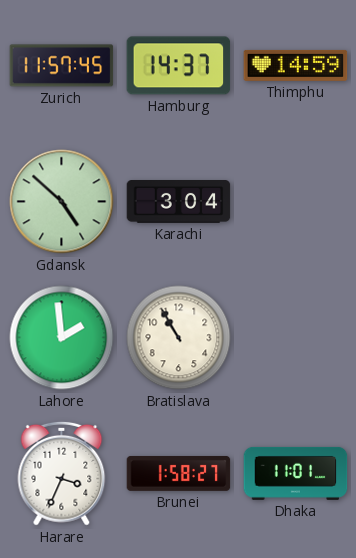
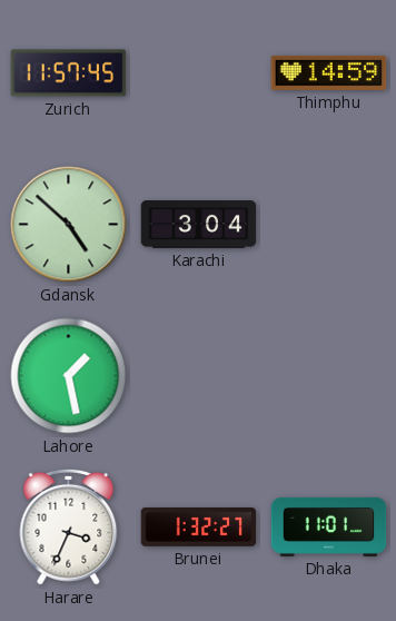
Hamburg: 14:37 -> none (179, 66)
Lahore: 1:59 -> 1:28 (69, 376)
Bratislava: 10:55 -> none (179, 338)
Brunei: 1:58 -> 1:32 (199, 526)
